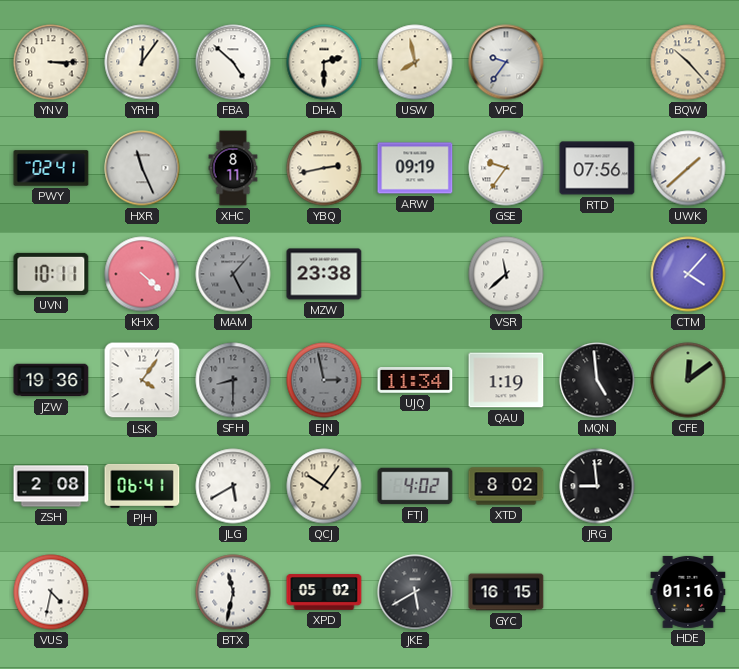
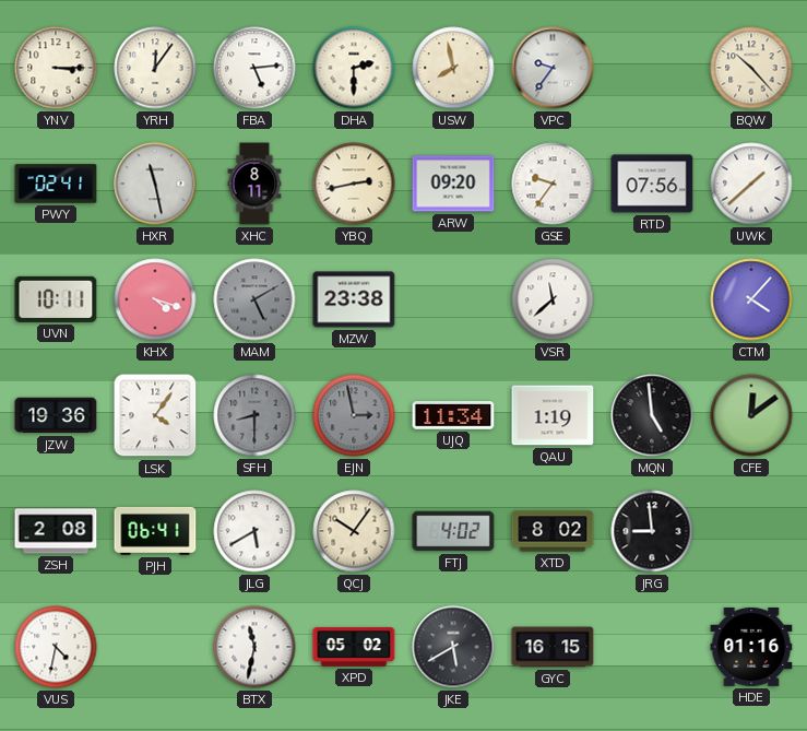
FBA: 4:52 -> 5:14 (254, 68)
HXR: 11:26 -> 11:28 (155, 184)
ARW: 09:19 -> 09:20 (453, 184)
KHX: 4:22 -> 4:18 (155, 299)
MAM: 5:07 -> 5:10 (254, 299)
